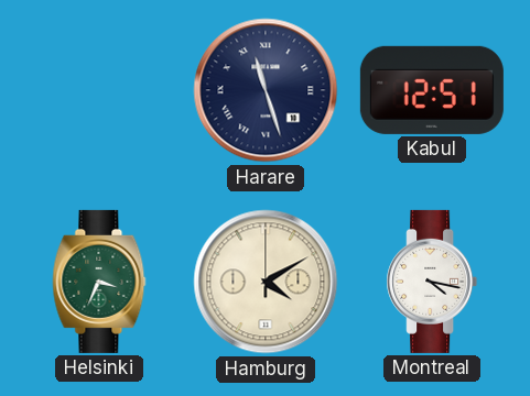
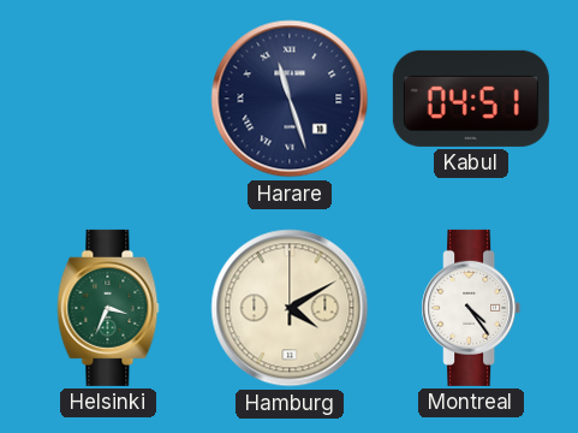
Kabul: 12:51 -> 04:51 (471, 99)
Montreal: 4:17 -> 4:24 (471, 308)
